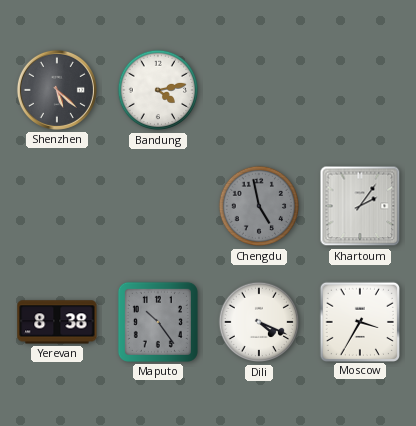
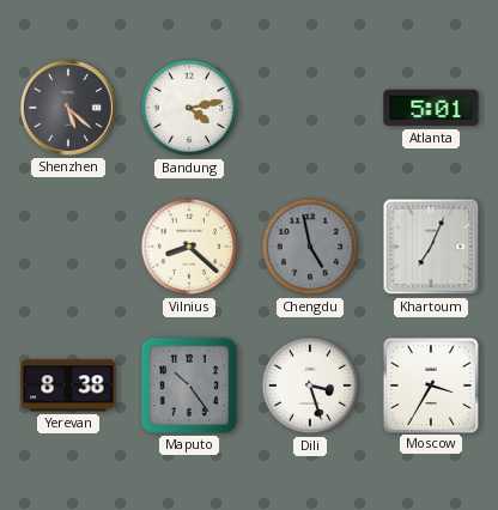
Atlanta: none -> 5:01 (431, 108)
Vilnius: none -> 8:22 (189, 247)
Khartoum: 2:06 -> 7:04 (431, 247)
Dili: 4:19 -> 3:27 (310, 385)
